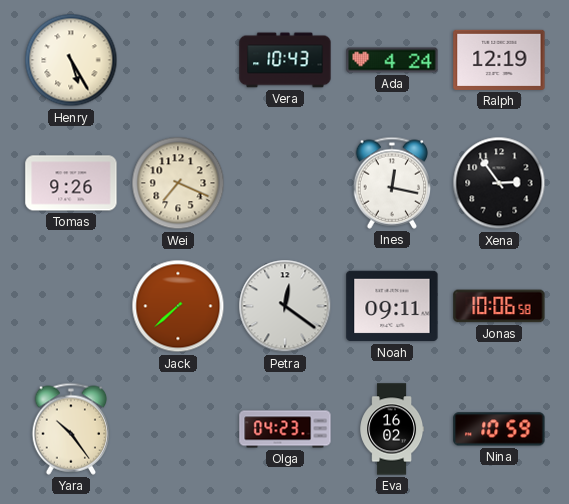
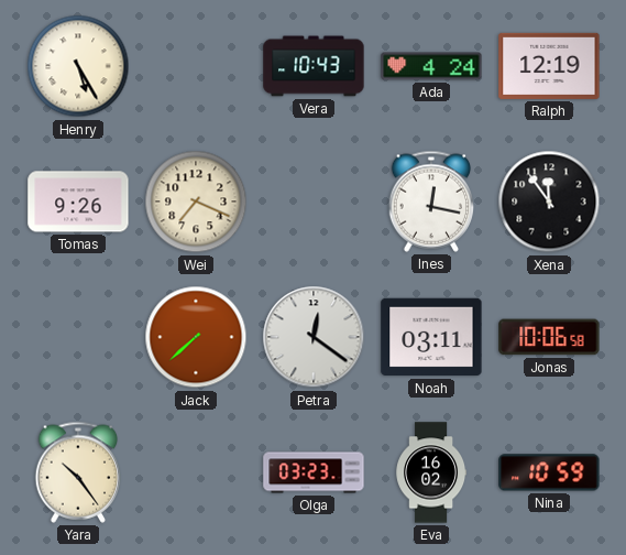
Xena: 2:54 -> 11:54 (549, 202)
Noah: 09:11 -> 03:11 (431, 337)
Olga: 04:23 -> 03:23 (314, 472)
